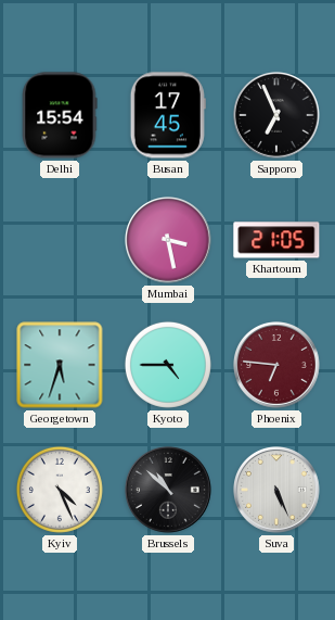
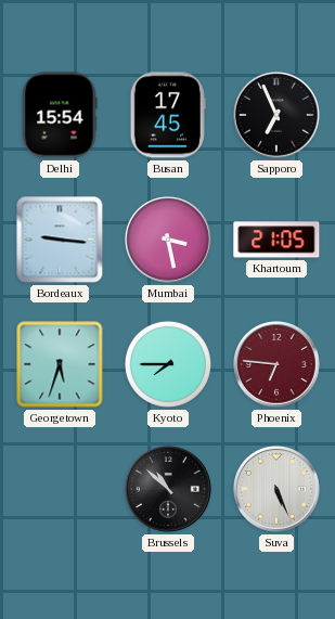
Bordeaux: none -> 9:16 (60, 240)
Kyoto: 4:45 -> 7:45 (168, 364)
Kyiv: 4:26 -> none (60, 490)
